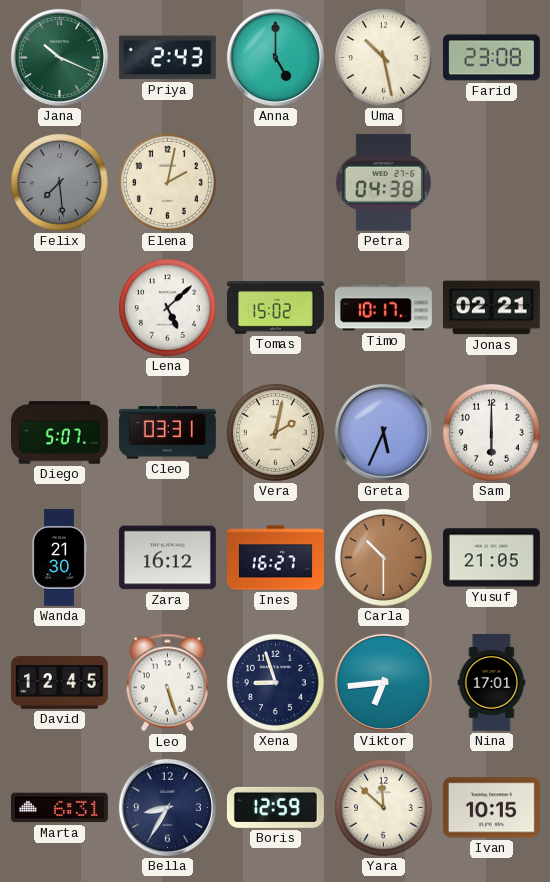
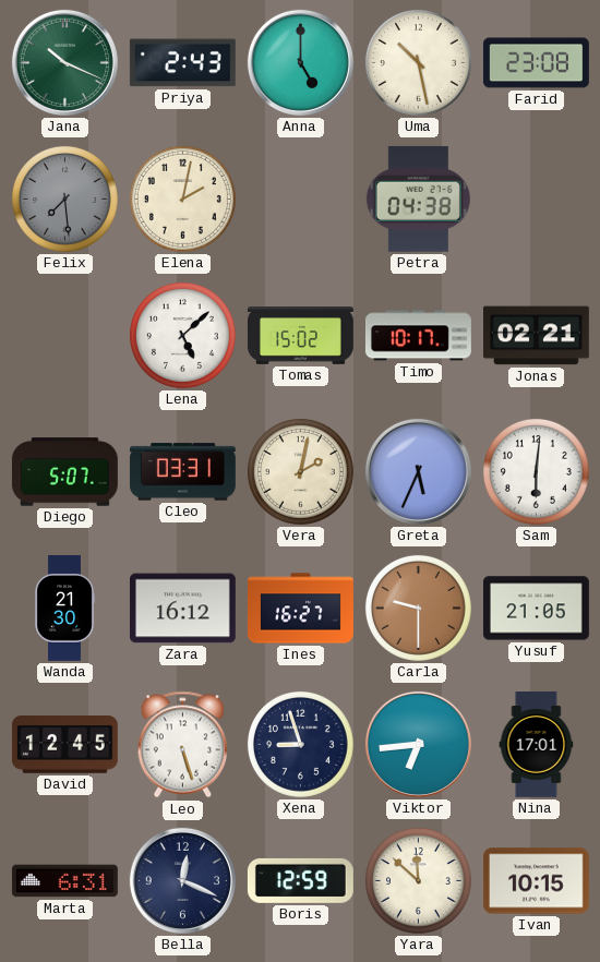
Sam: 6:00 -> 6:01 (536, 471)
Carla: 10:30 -> 9:30 (418, 608)
Bella: 8:35 -> 12:19 (182, 880)
